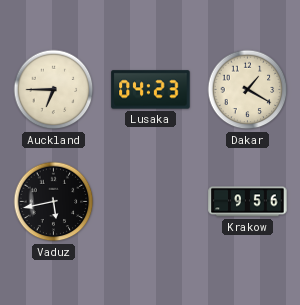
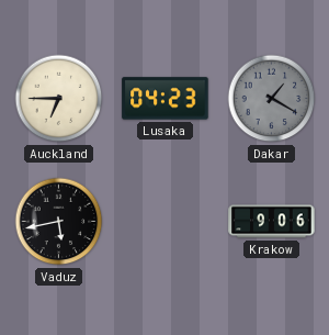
Dakar dial: cream -> grey (272, 99)
Krakow: 9:56 -> 9:06 (272, 222)
